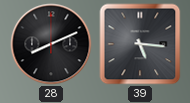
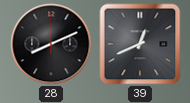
39: 5:16 -> 12:41 (140, 44)
